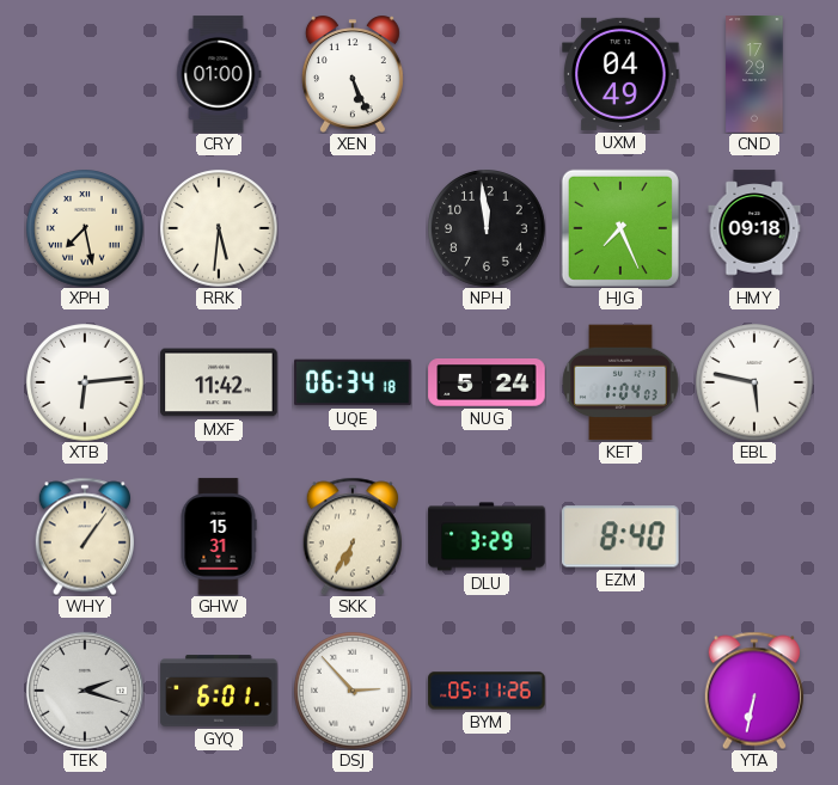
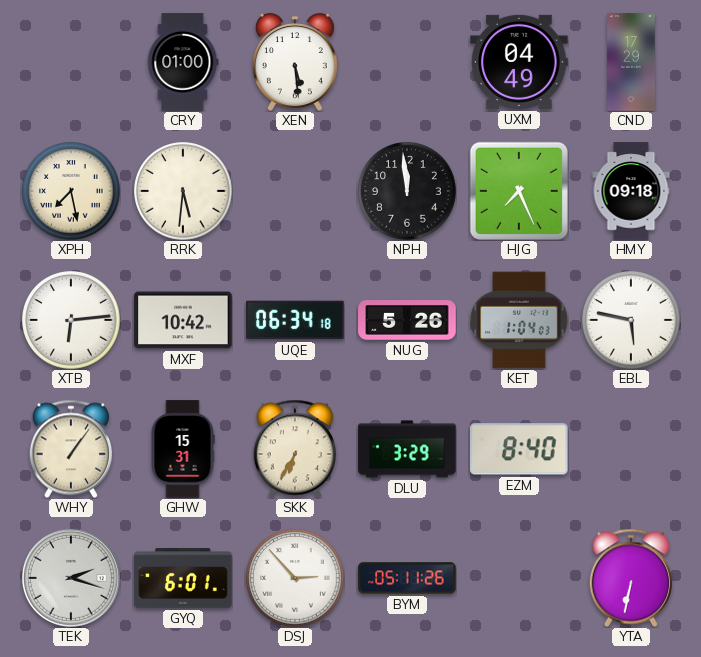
XEN: 5:26 -> 5:29 (295, 62)
MXF: 11:42 -> 10:42 (183, 320)
NUG: 5:24 -> 5:26 (407, 321)
